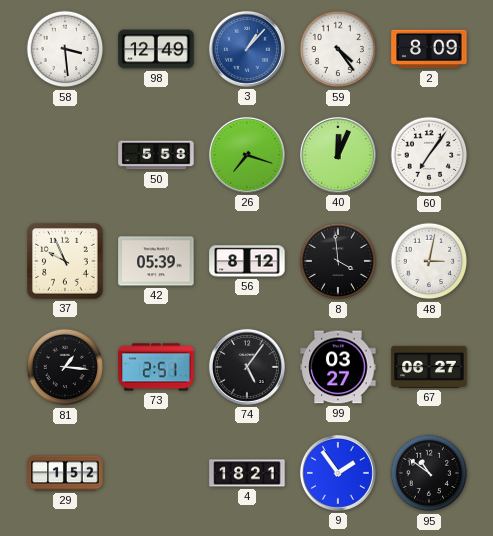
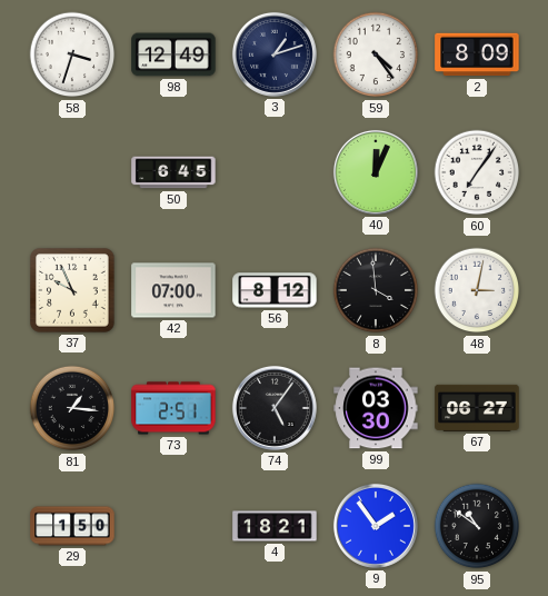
58: 3:29 -> 3:33 (72, 54)
3: 1:07 -> 1:12 (275, 54)
3 dial: blue -> navy (275, 54)
50: 5:58 -> 6:45 (173, 172)
26: 7:18 -> none (247, 155)
42: 05:39 -> 07:00 (173, 290)
99: 03:27 -> 03:30 (376, 408)
29: 1:52 -> 1:50 (72, 526)
